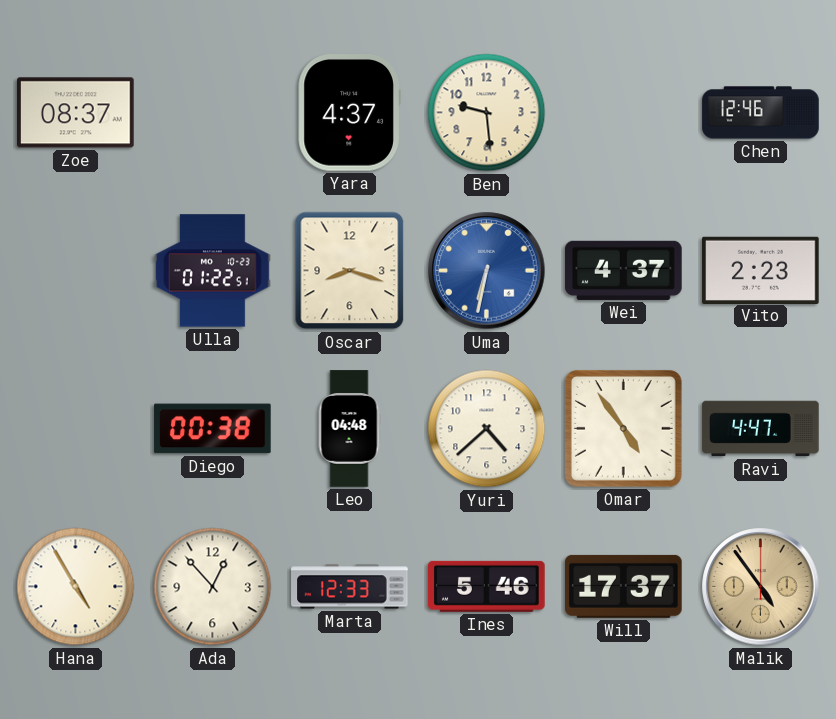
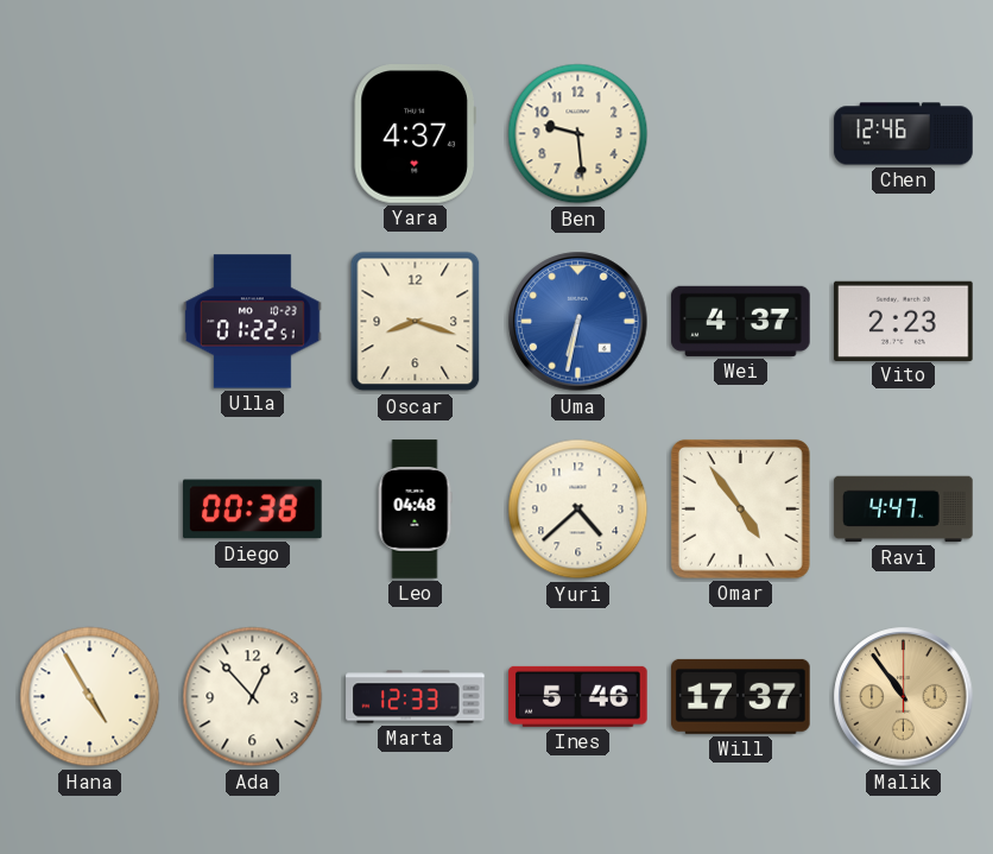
Zoe: 08:37 -> none (76, 113)
Malik: 4:54 -> 10:54 (904, 697)
